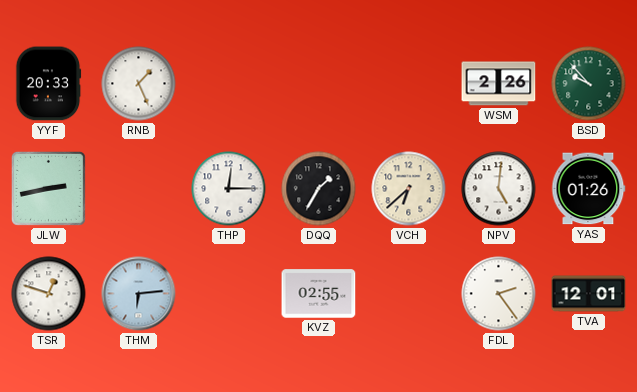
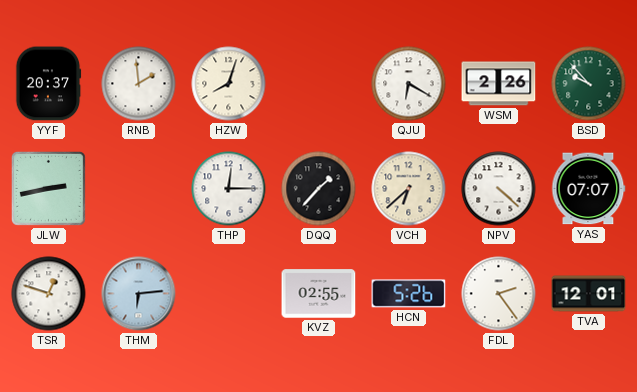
YYF: 20:33 -> 20:37 (48, 84)
RNB: 1:26 -> 1:59 (139, 84)
HZW: none -> 8:03 (229, 84)
QJU: none -> 6:20 (409, 84)
DQQ: 1:35 -> 1:37 (319, 189)
NPV: 5:01 -> 4:22 (499, 189)
YAS: 01:26 -> 07:07 (589, 189)
HCN: none -> 5:26 (409, 294)
